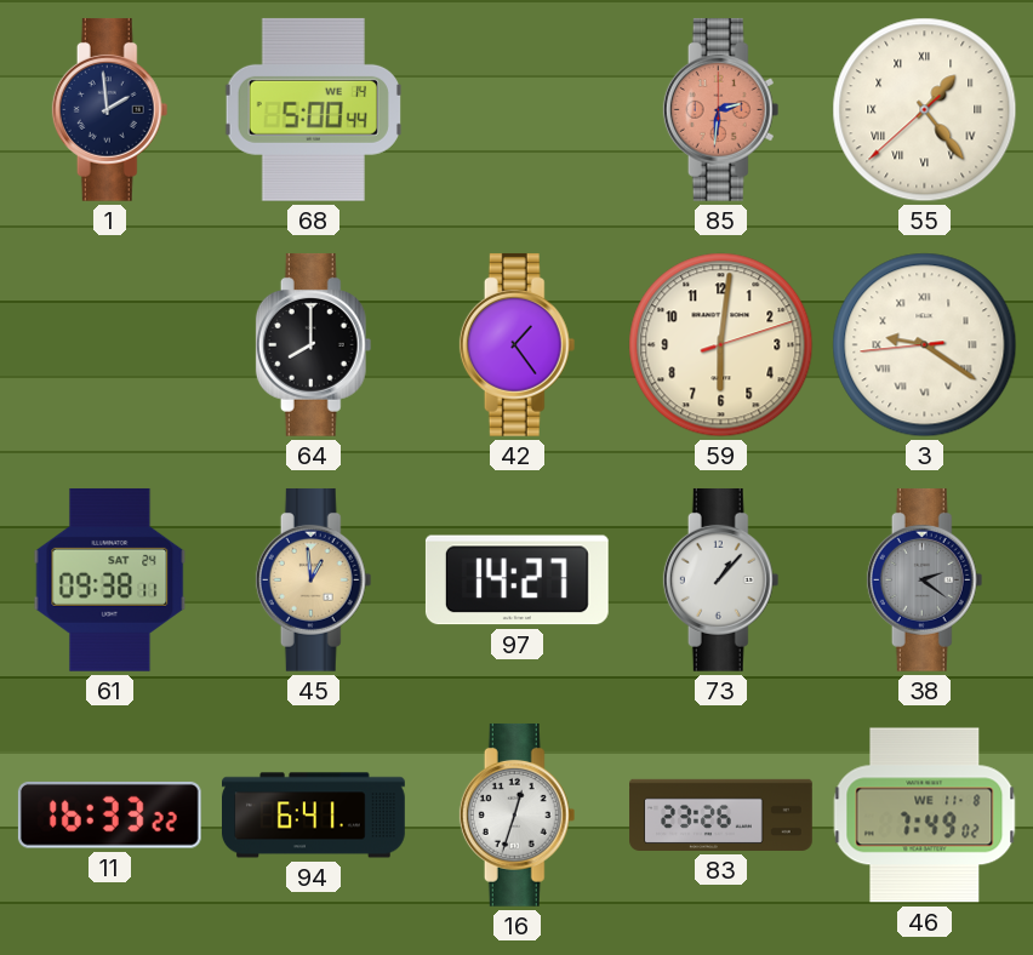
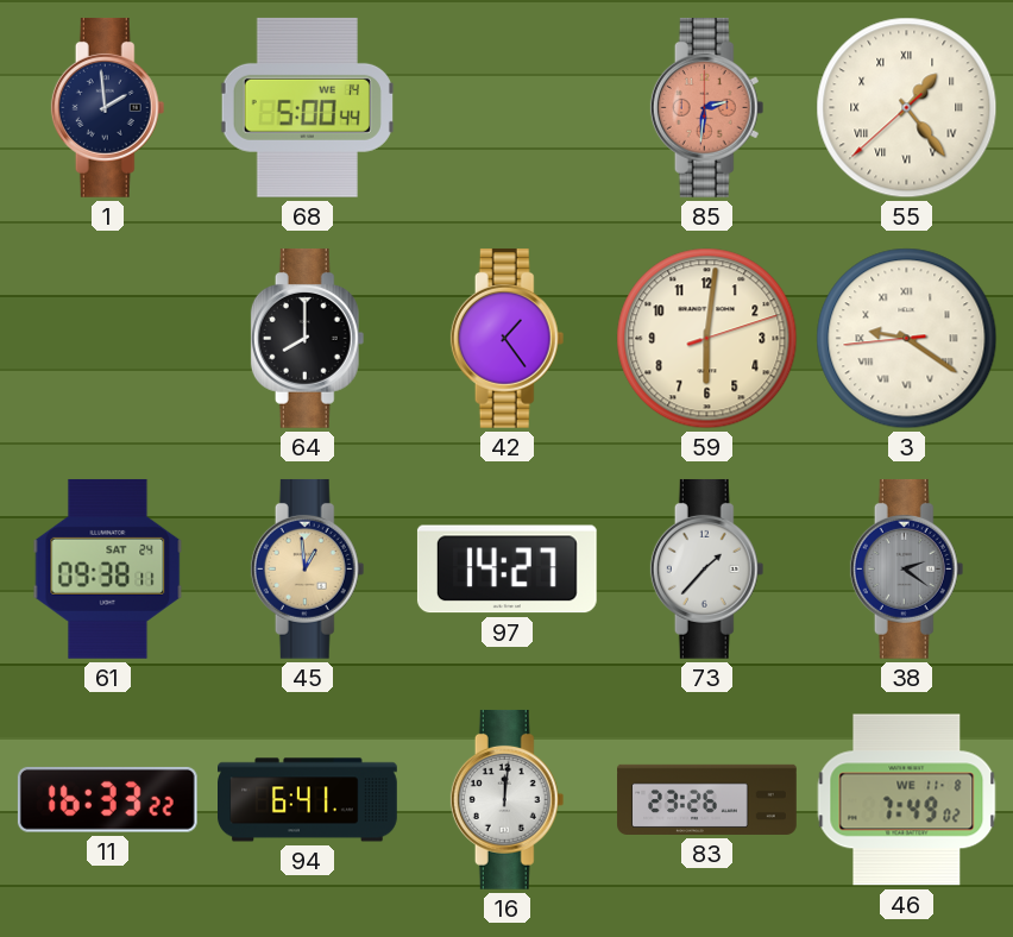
73: 1:07 -> 1:37 (707, 568)
16: 12:33 -> 12:01 (508, 799)
